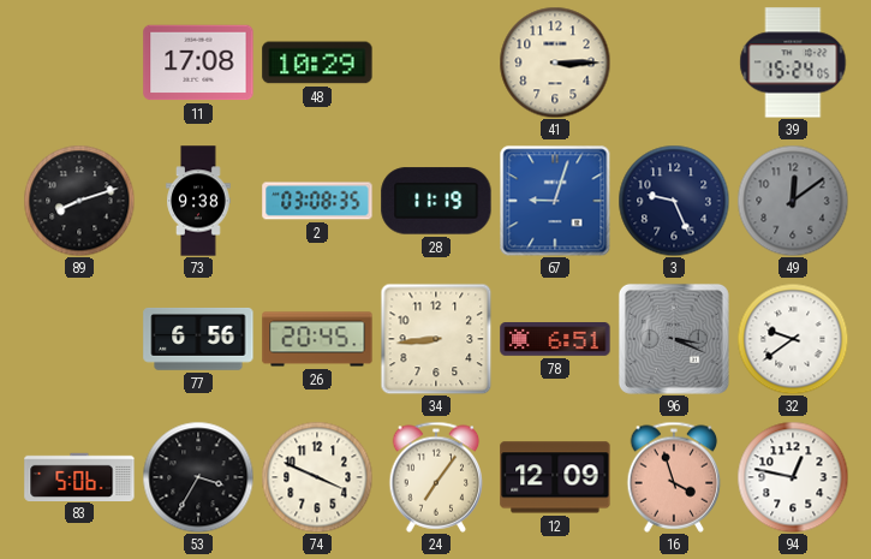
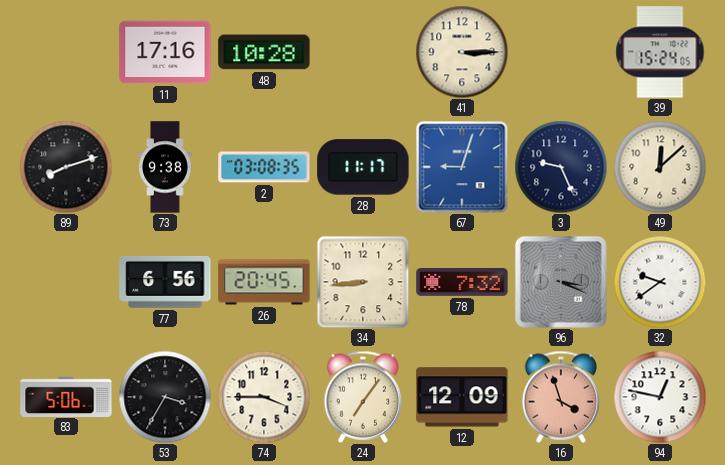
11: 17:08 -> 17:16 (165, 52)
48: 10:29 -> 10:28 (264, 52)
28: 11:19 -> 11:17 (363, 167)
49: 12:09 -> 12:08 (660, 167)
49 dial: grey -> cream (660, 167)
78: 6:51 -> 7:32 (462, 282)
74: 3:49 -> 3:45 (264, 397)
